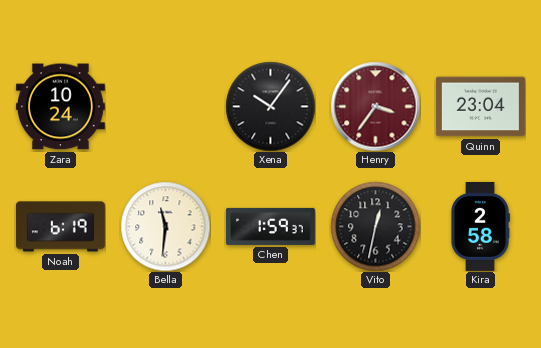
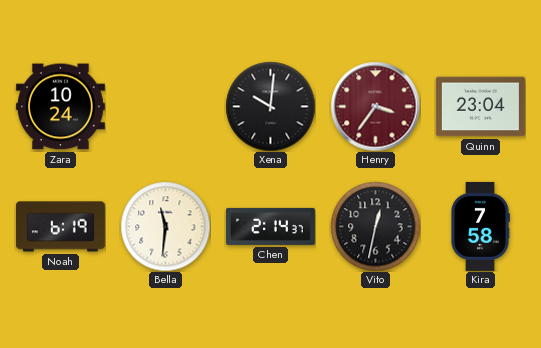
Xena: 10:06 -> 10:01 (270, 106)
Chen: 1:59 -> 2:14 (270, 226)
Kira: 2:58 -> 7:58 (480, 226)
